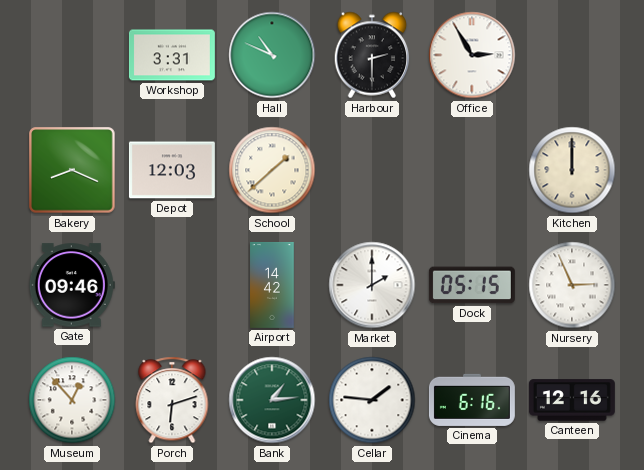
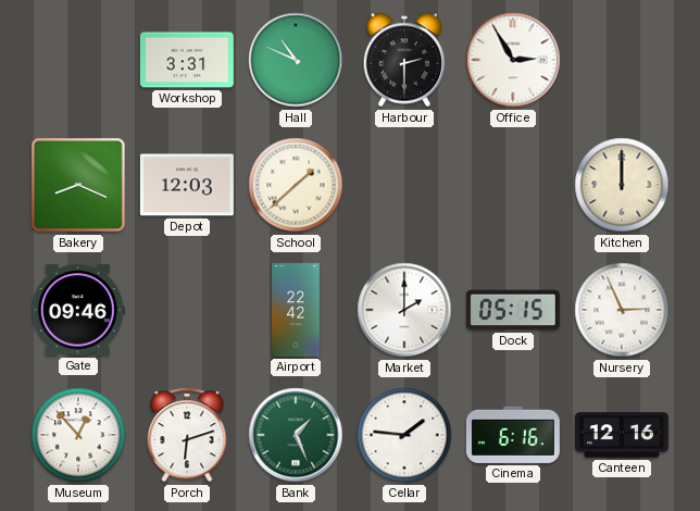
Airport: 14:42 -> 22:42 (296, 310)
Bank: 1:14 -> 1:26 (296, 435)
